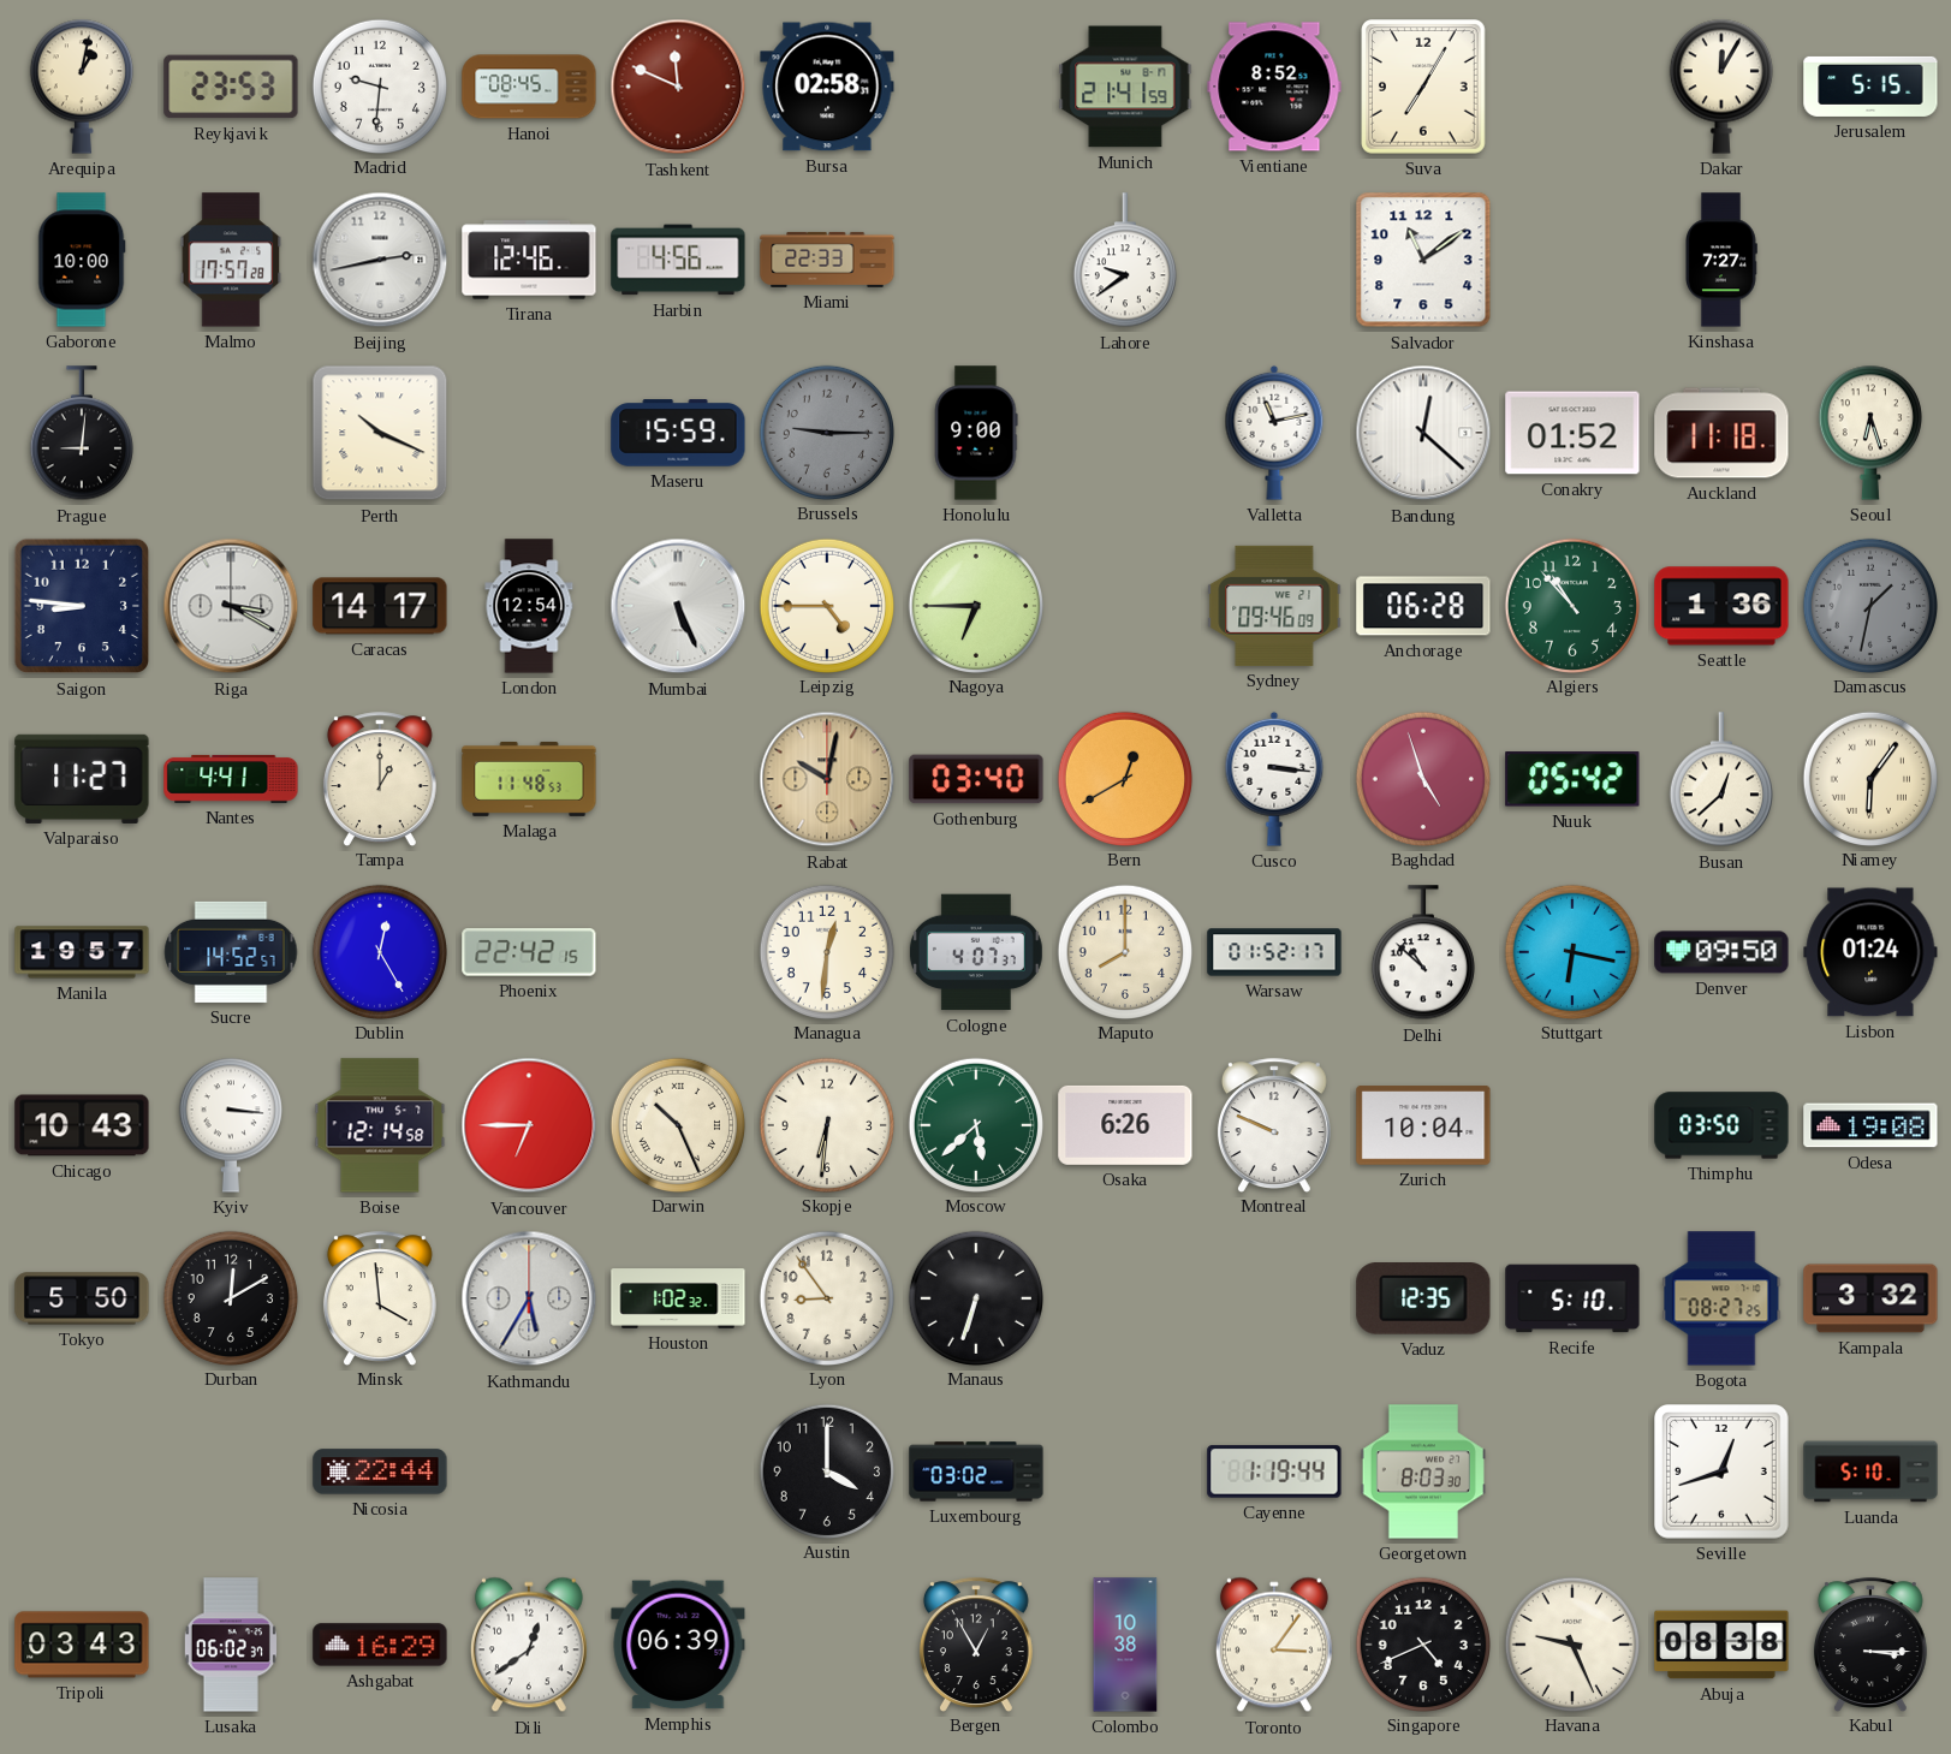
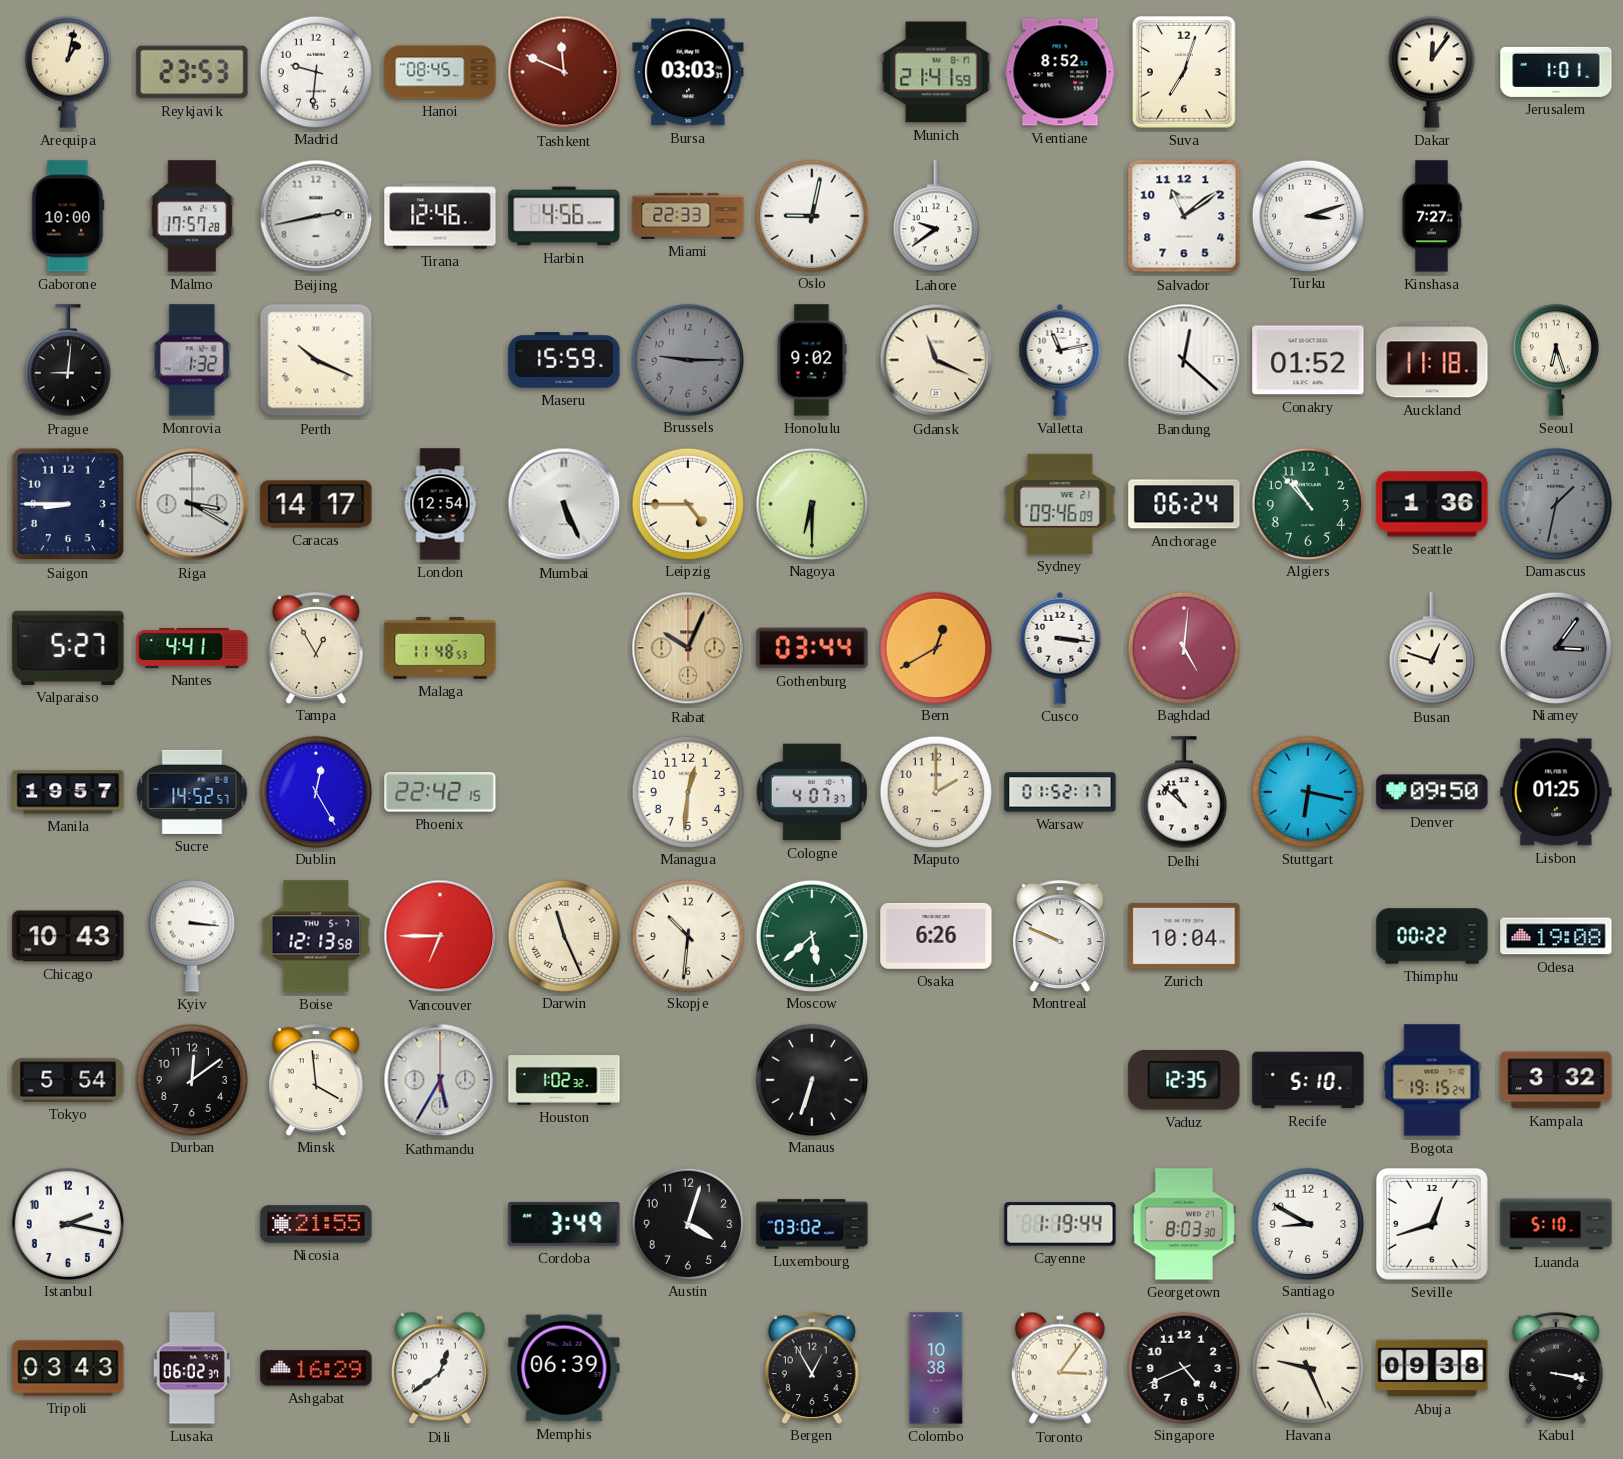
Bursa: 02:58 -> 03:03 (688, 72)
Suva: 7:05 -> 7:03 (1185, 73)
Dakar: 12:05 -> 12:06 (1432, 72)
Jerusalem: 5:15 -> 1:01 (1556, 72)
Oslo: none -> 9:02 (811, 215)
Turku: none -> 3:12 (1307, 215)
Monrovia: none -> 1:32 (192, 360)
Honolulu: 9:00 -> 9:02 (812, 360)
Gdansk: none -> 11:19 (936, 360)
Saigon: 8:46 -> 8:45 (68, 504)
Nagoya: 6:45 -> 6:30 (811, 503)
Anchorage: 06:28 -> 06:24 (1184, 504)
Valparaiso: 11:27 -> 5:27 (68, 648)
Tampa: 1:00 -> 12:55 (316, 648)
Rabat: 10:02 -> 10:04 (688, 648)
Gothenburg: 03:40 -> 03:44 (812, 648)
Baghdad: 4:57 -> 5:01 (1183, 647)
Nuuk: 05:42 -> none (1572, 779)
Busan: 12:38 -> 12:48 (1432, 649)
Niamey: 6:06 -> 3:06 (1555, 647)
Niamey dial: cream -> grey (1555, 647)
Maputo: 8:00 -> 2:00 (935, 791)
Lisbon: 01:24 -> 01:25 (1556, 792)
Boise: 12:14 -> 12:13 (316, 936)
Darwin: 10:26 -> 11:26 (563, 935)
Skopje: 6:31 -> 10:31 (687, 935)
Thimphu: 03:50 -> 00:22 (1432, 936)
Tokyo: 5:50 -> 5:54 (68, 1080)
Durban: 12:10 -> 12:09 (191, 1079)
Lyon: 8:54 -> none (826, 1297)
Bogota: 08:27 -> 19:15 (1432, 1080)
Istanbul: none -> 2:17 (67, 1223)
Nicosia: 22:44 -> 21:55 (316, 1224)
Cordoba: none -> 3:49 (564, 1224)
Austin: 4:00 -> 4:03 (687, 1223)
Santiago: none -> 8:50 (1307, 1223)
Abuja: 08:38 -> 09:38 (1432, 1368)
Kabul: 3:15 -> 3:17 (1556, 1368)
